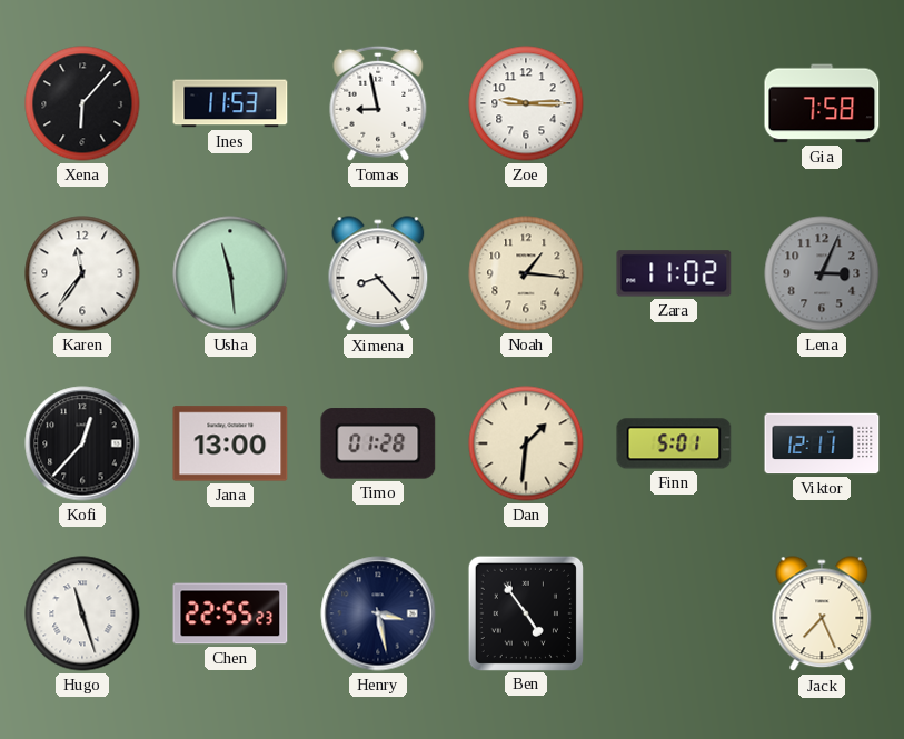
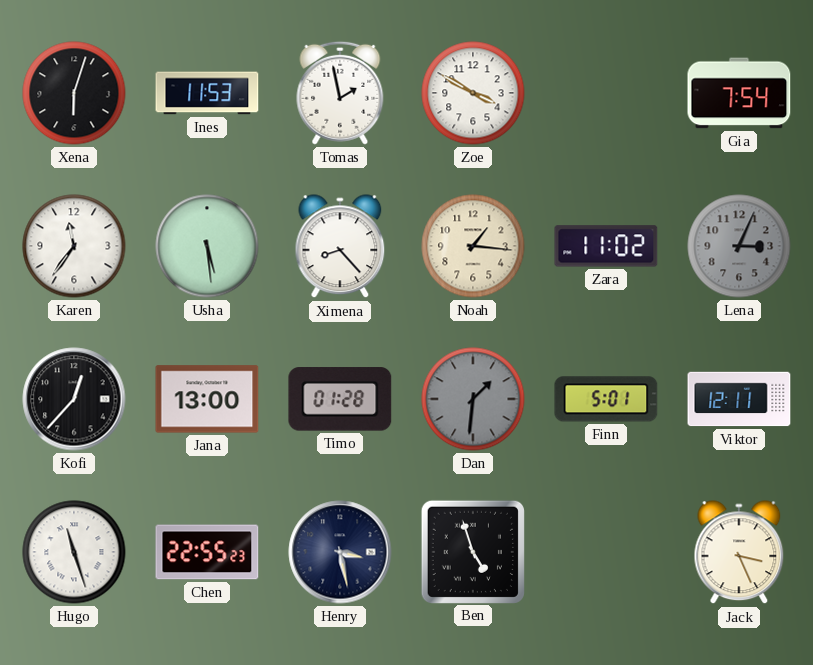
Xena: 6:07 -> 6:03 (74, 93)
Tomas: 8:58 -> 1:58 (340, 93)
Zoe: 9:15 -> 3:50 (473, 93)
Gia: 7:58 -> 7:54 (739, 93)
Usha: 11:29 -> 5:29 (207, 246)
Dan dial: cream -> grey (473, 399)
Ben: 4:54 -> 4:57 (472, 551)
Jack: 7:26 -> 3:26 (739, 553)
